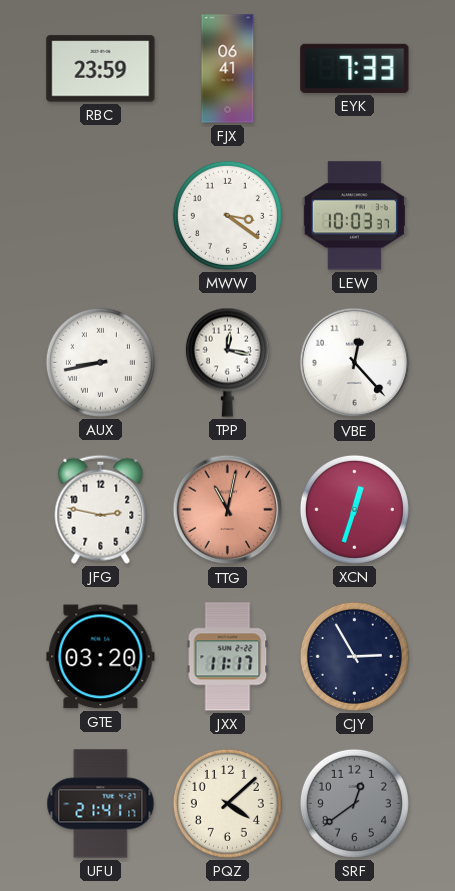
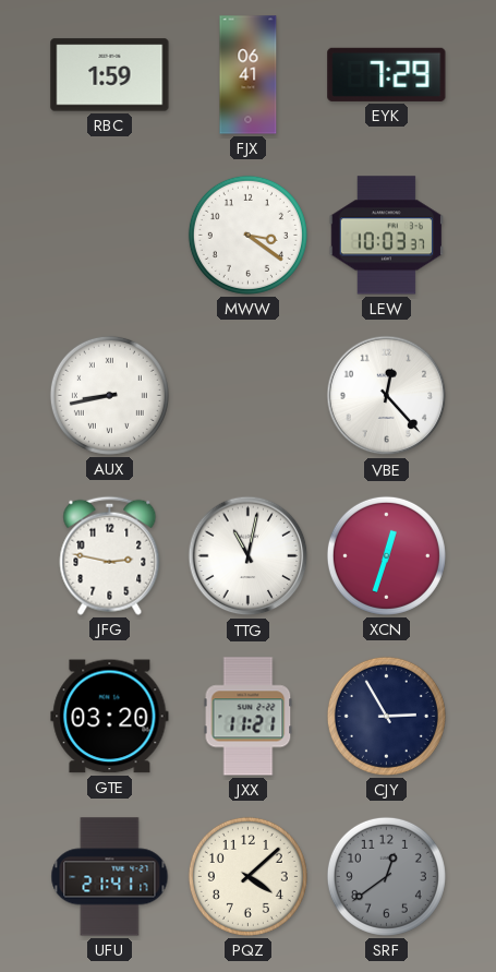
RBC: 23:59 -> 1:59 (110, 75)
EYK: 7:33 -> 7:29 (387, 74)
TPP: 12:17 -> none (227, 362)
TTG dial: salmon -> white (249, 556)
JXX: 11:17 -> 11:21 (249, 717)
